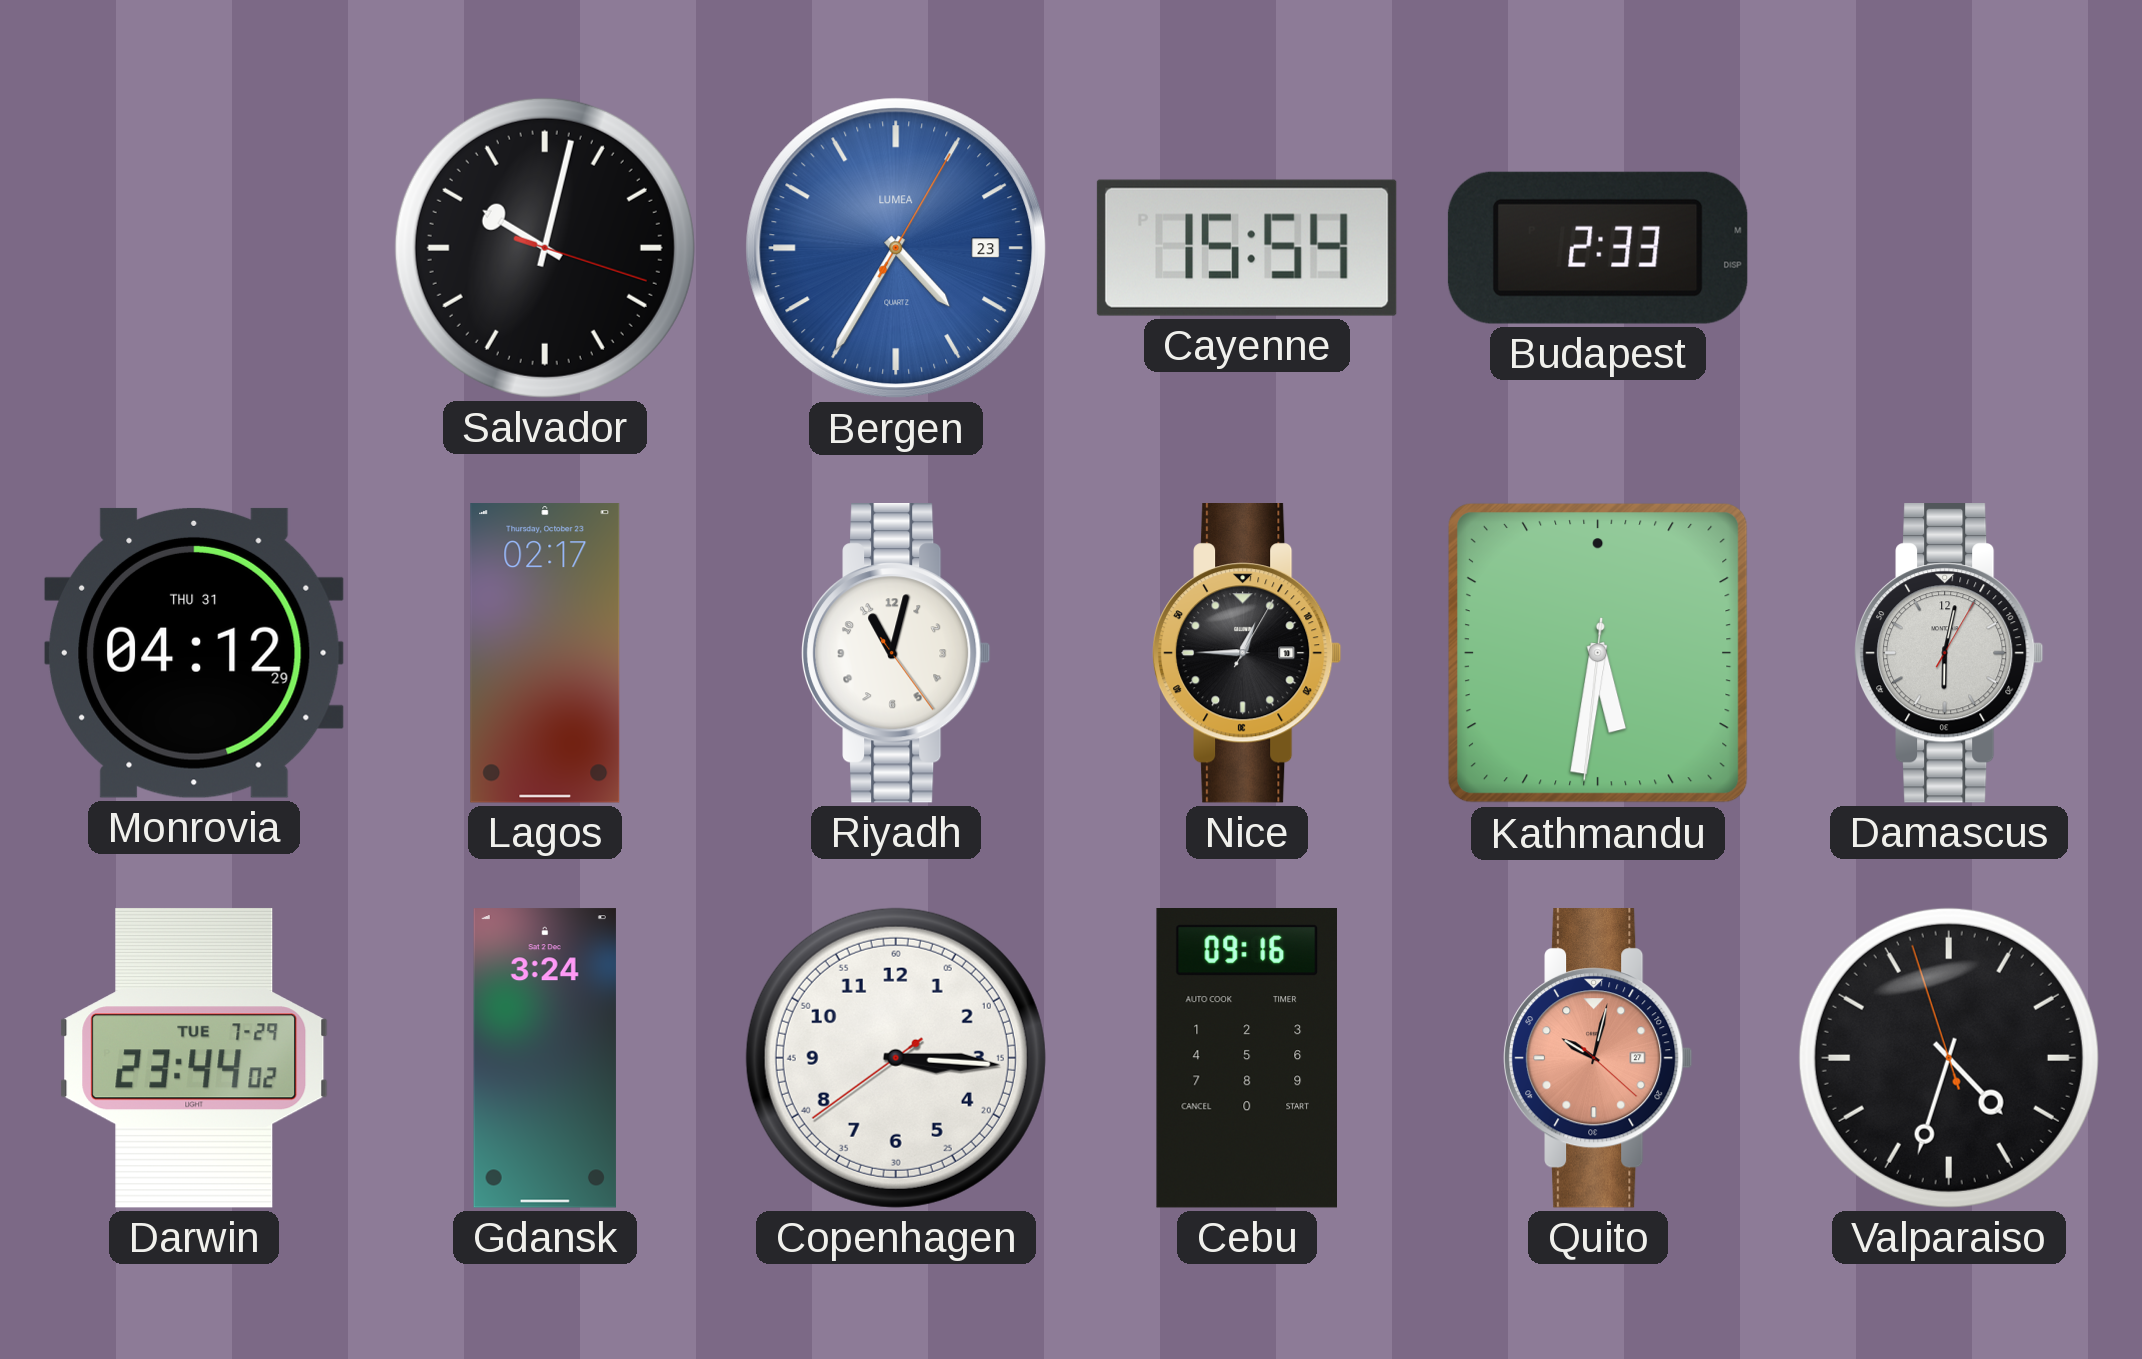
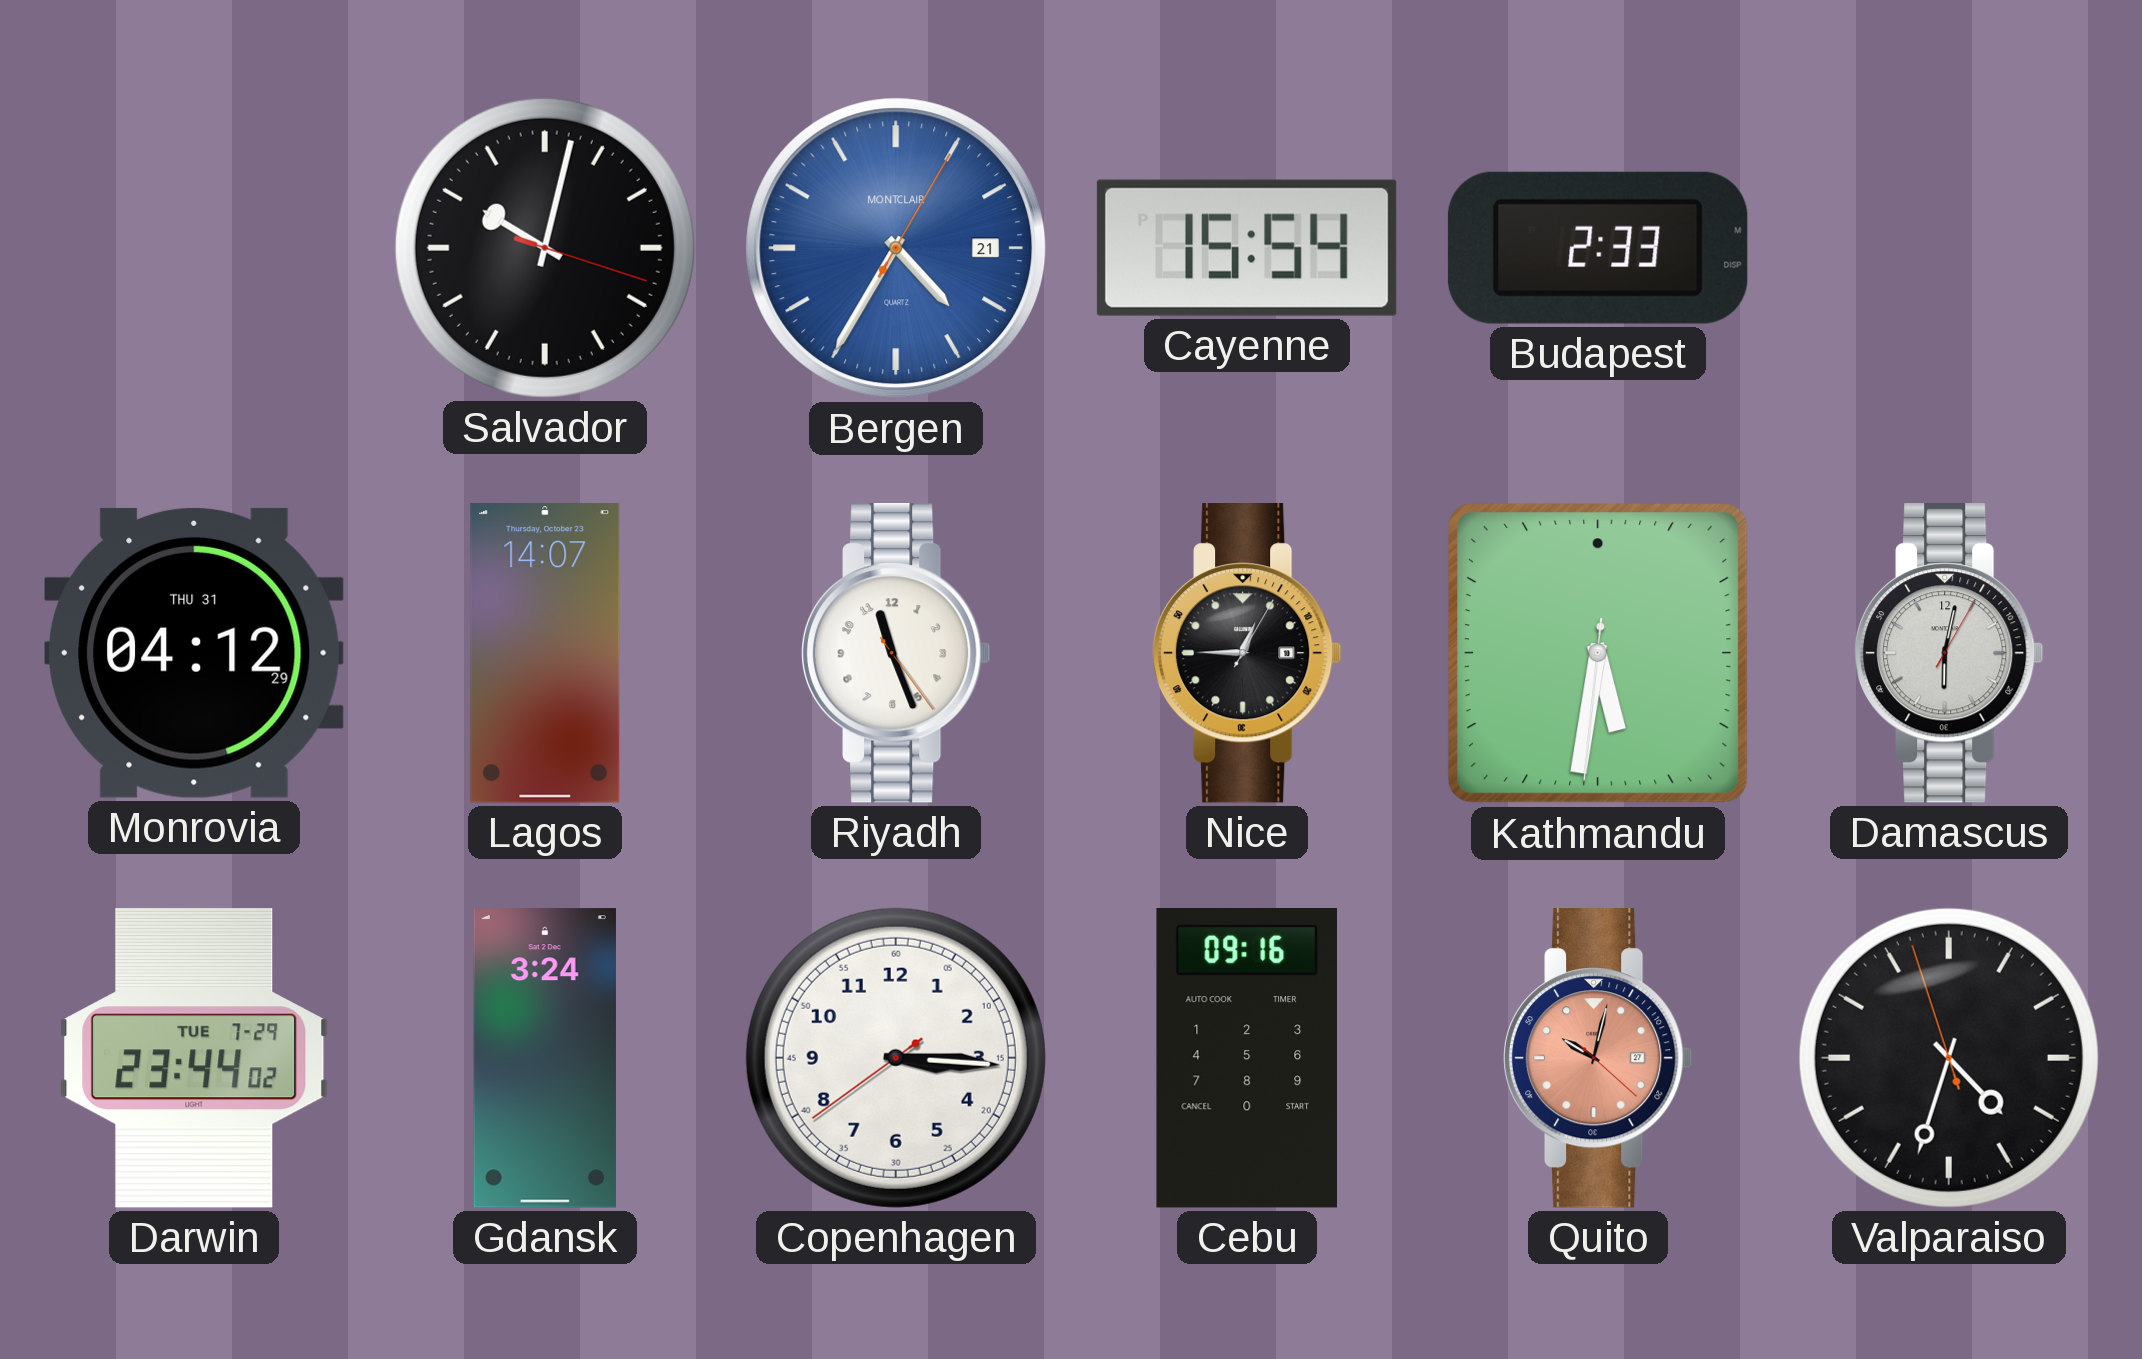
Bergen date: 23 -> 21 (896, 248)
Bergen brand: LUMEA -> MONTCLAIR (896, 248)
Lagos: 02:17 -> 14:07 (545, 653)
Riyadh: 11:02 -> 11:26 (896, 654)
